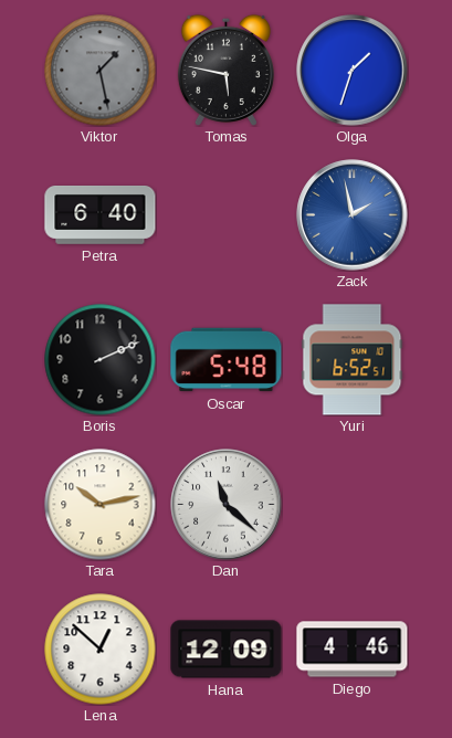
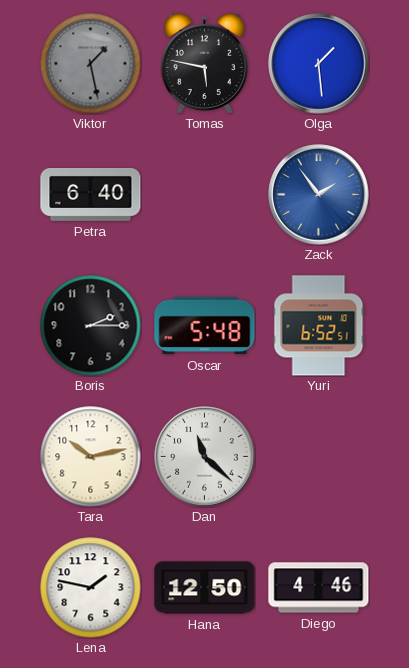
Olga: 1:33 -> 1:29 (319, 64)
Zack: 1:58 -> 1:54 (319, 195)
Boris: 2:11 -> 2:15 (91, 326)
Lena: 12:52 -> 1:47 (91, 588)
Hana: 12:09 -> 12:50 (205, 588)
